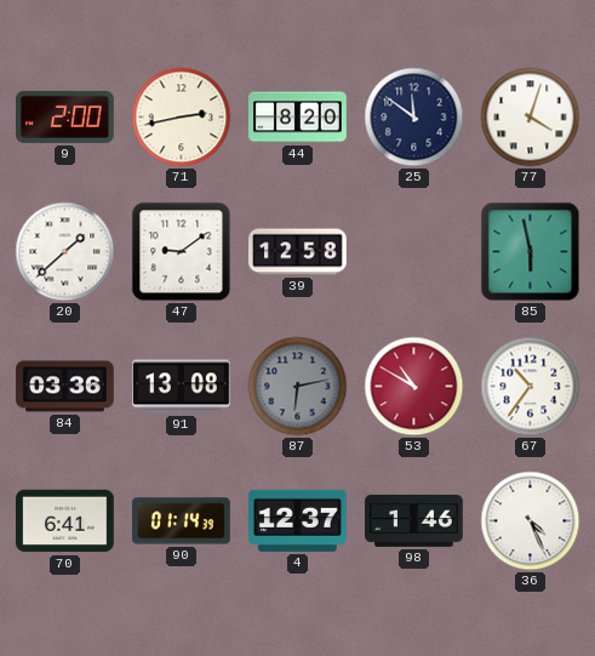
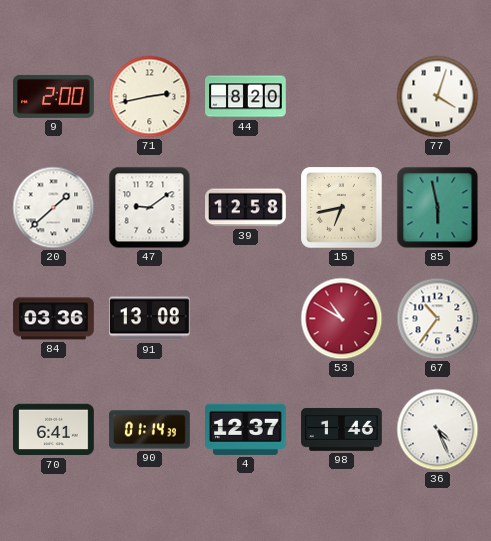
25: 11:51 -> none (414, 118)
15: none -> 6:43 (342, 208)
87: 6:13 -> none (298, 387)
